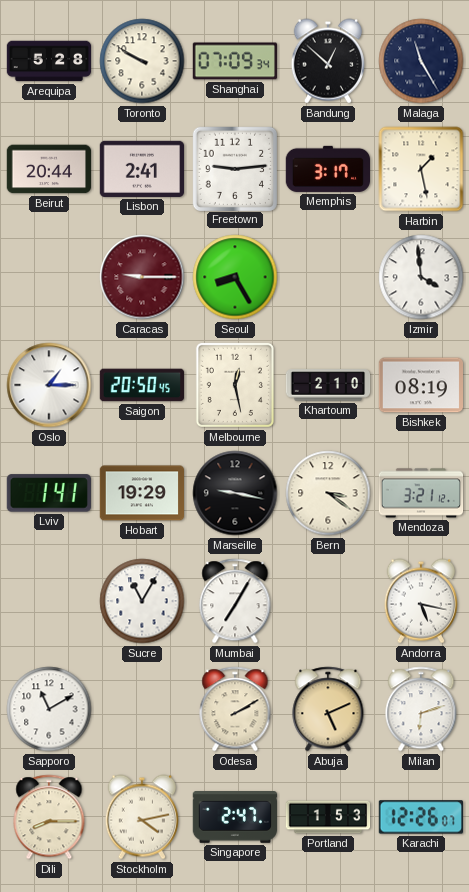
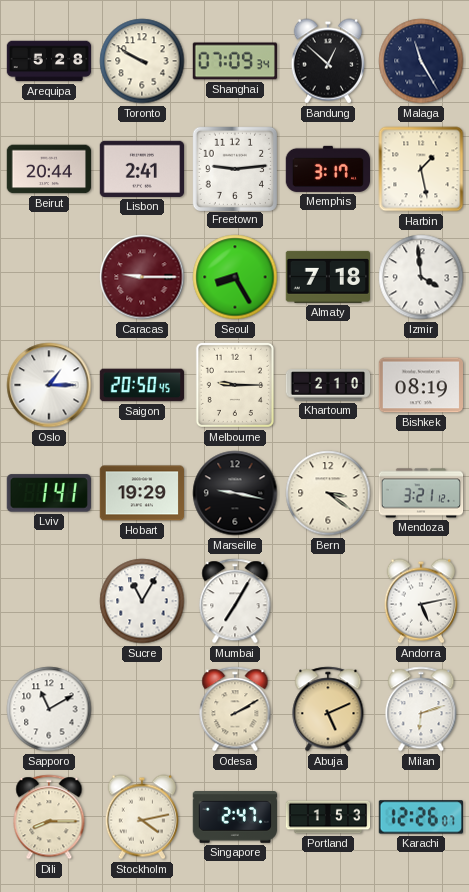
Almaty: none -> 7:18 (327, 277)
Melbourne: 12:28 -> 9:15 (235, 385)
Andorra: 5:17 -> 5:13 (420, 601)
